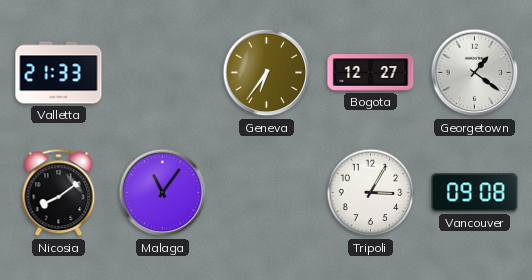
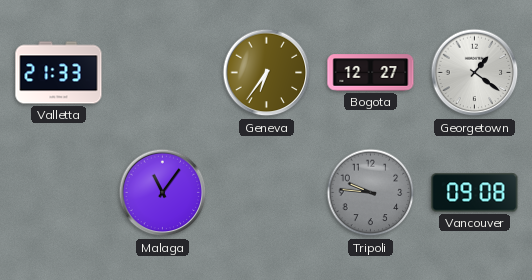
Nicosia: 8:09 -> none (59, 193)
Tripoli: 3:05 -> 9:46 (371, 193)
Tripoli dial: white -> grey (371, 193)
